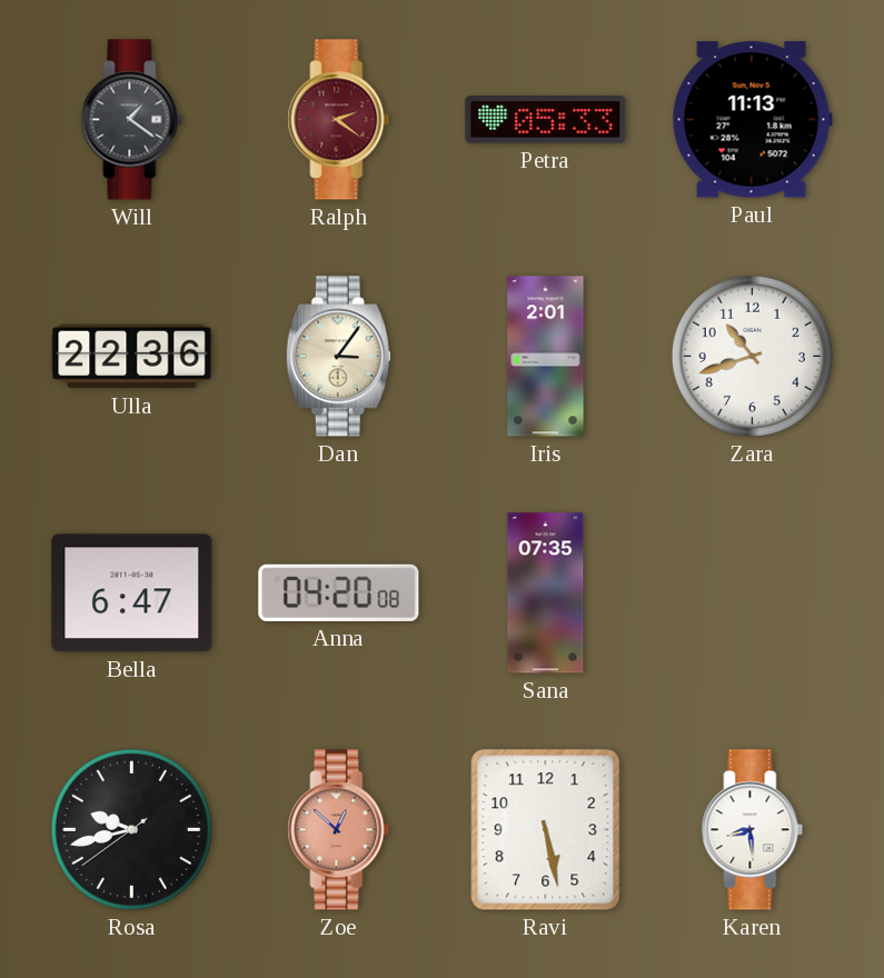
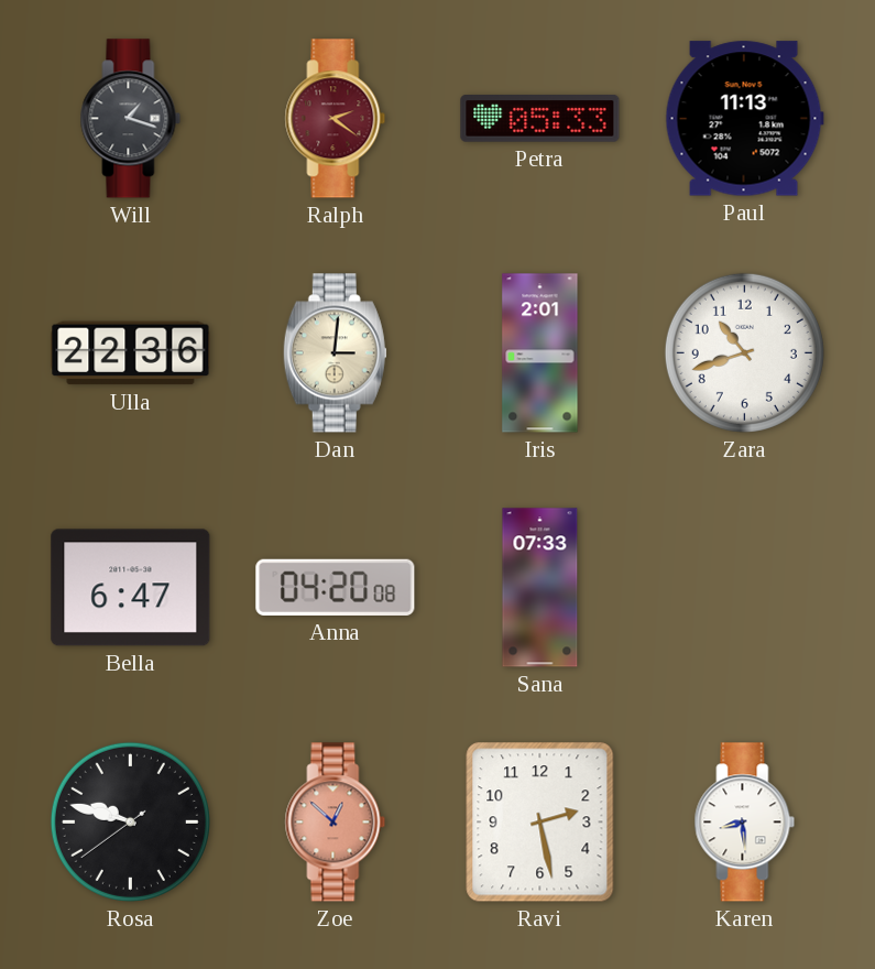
Will: 1:21 -> 1:18 (131, 119)
Dan: 3:06 -> 3:01 (335, 353)
Sana: 07:35 -> 07:33 (540, 588)
Rosa: 9:42 -> 9:47 (130, 821)
Ravi: 5:28 -> 2:28 (540, 823)
